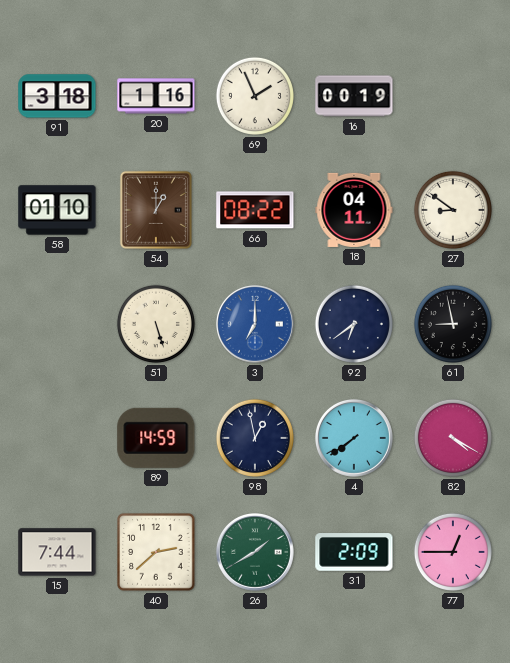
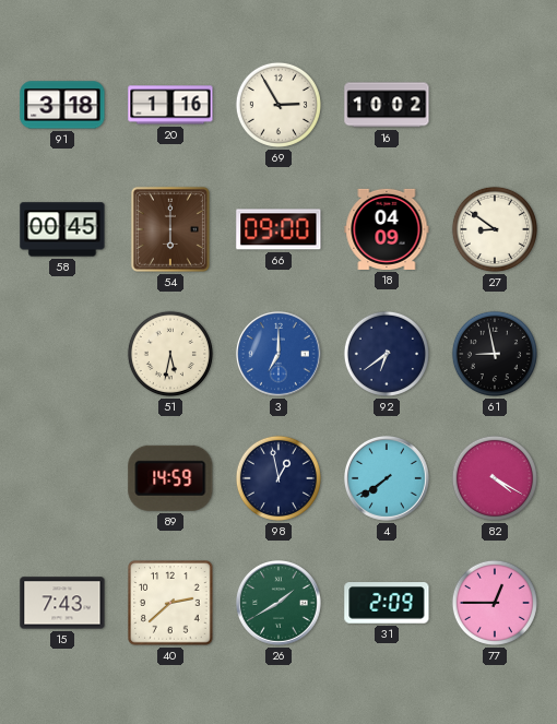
69: 1:56 -> 2:55 (278, 105)
16: 00:19 -> 10:02 (387, 105)
58: 01:10 -> 00:45 (62, 229)
54: 1:00 -> 6:00 (170, 229)
66: 08:22 -> 09:00 (278, 229)
18: 04:11 -> 04:09 (387, 229)
51: 5:27 -> 5:32 (170, 354)
15: 7:44 -> 7:43 (62, 603)
